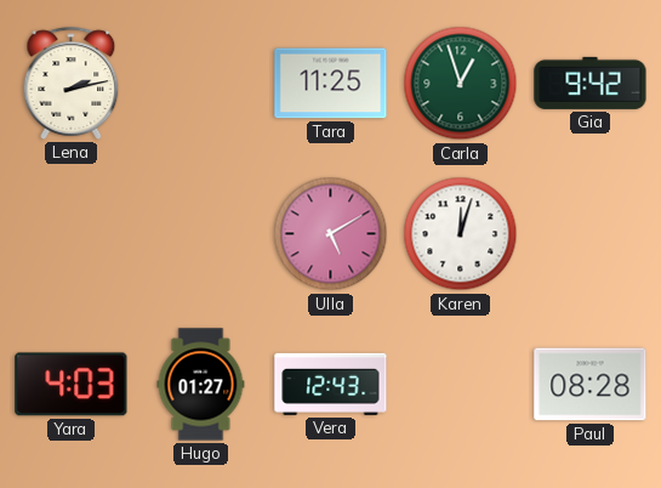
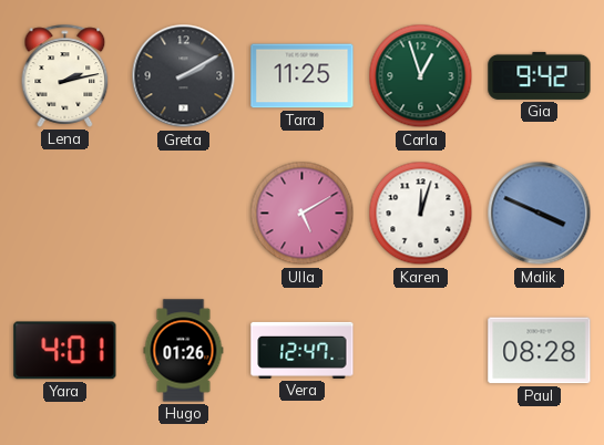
Greta: none -> 2:10 (184, 76)
Malik: none -> 3:49 (540, 214)
Yara: 4:03 -> 4:01 (65, 351)
Hugo: 01:27 -> 01:26 (184, 351)
Vera: 12:43 -> 12:47 (303, 350)
